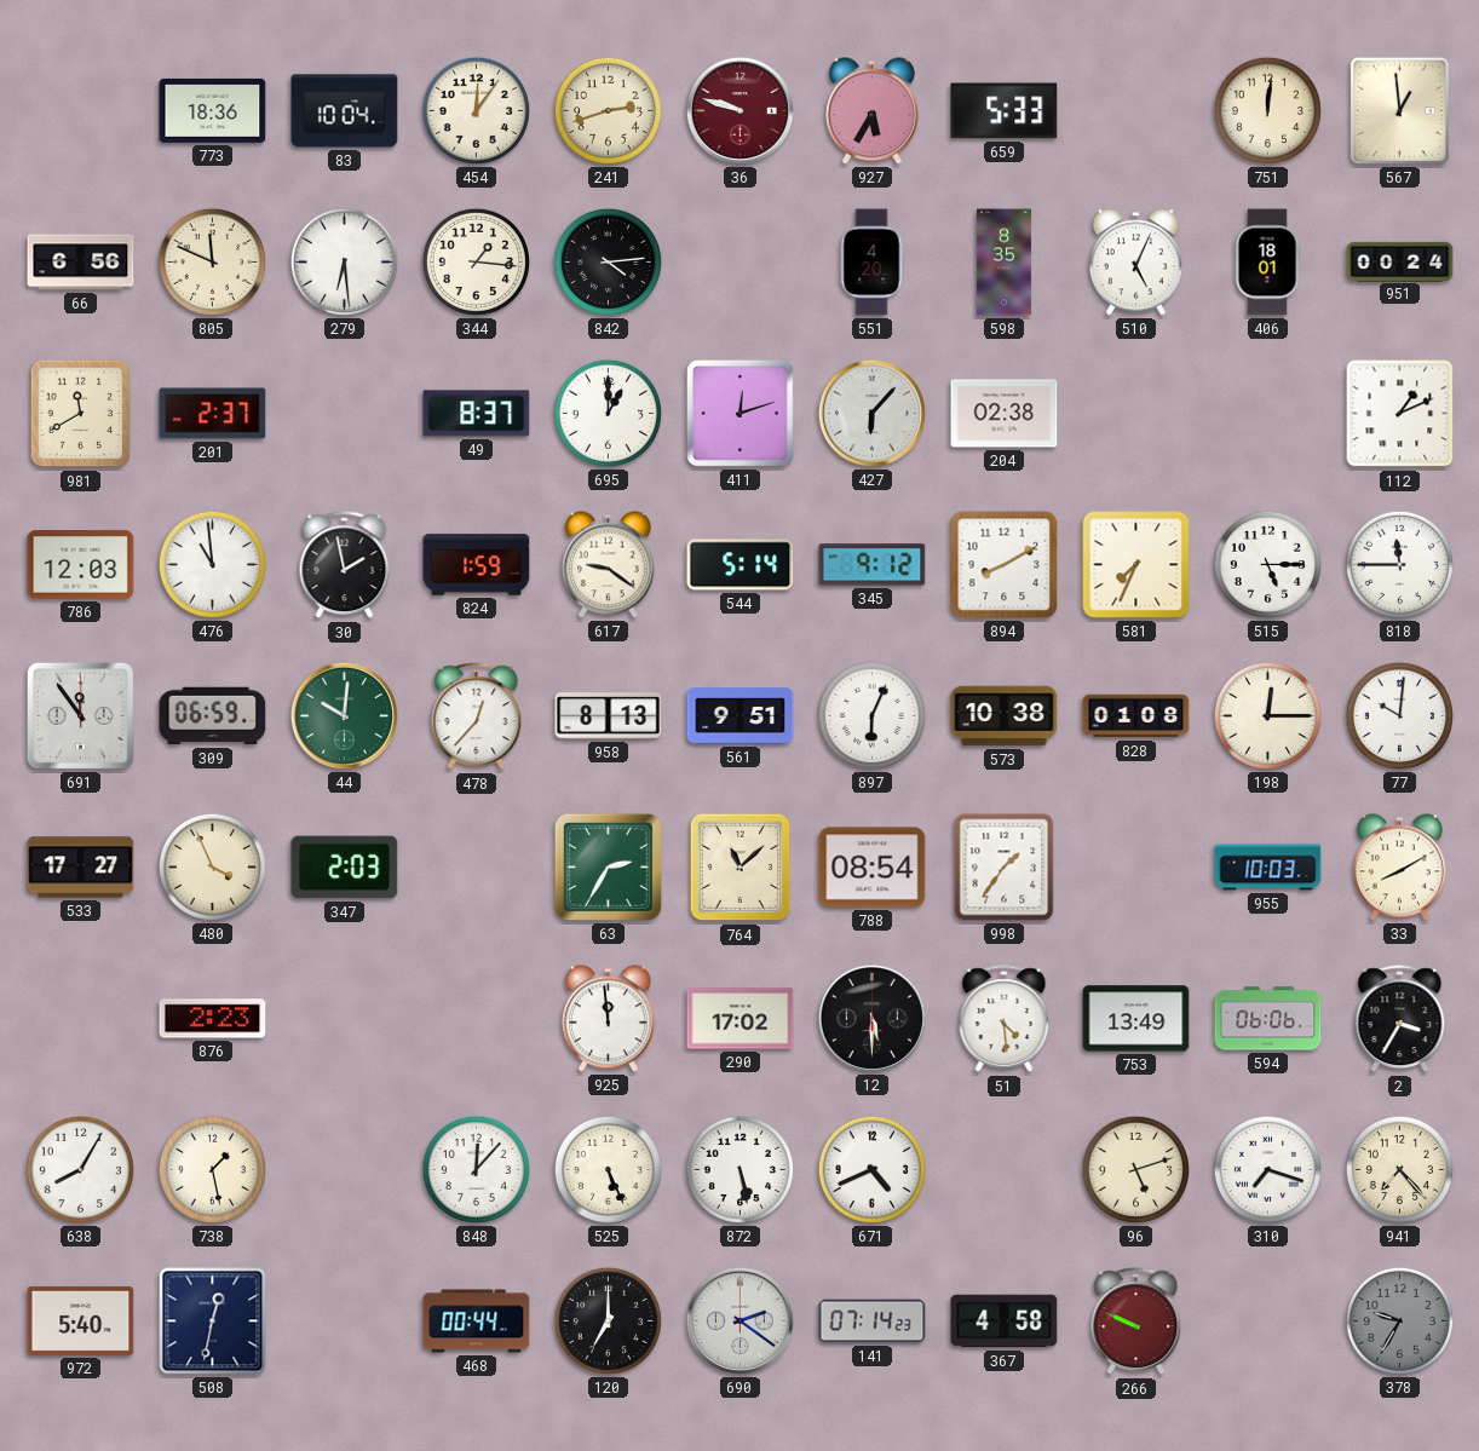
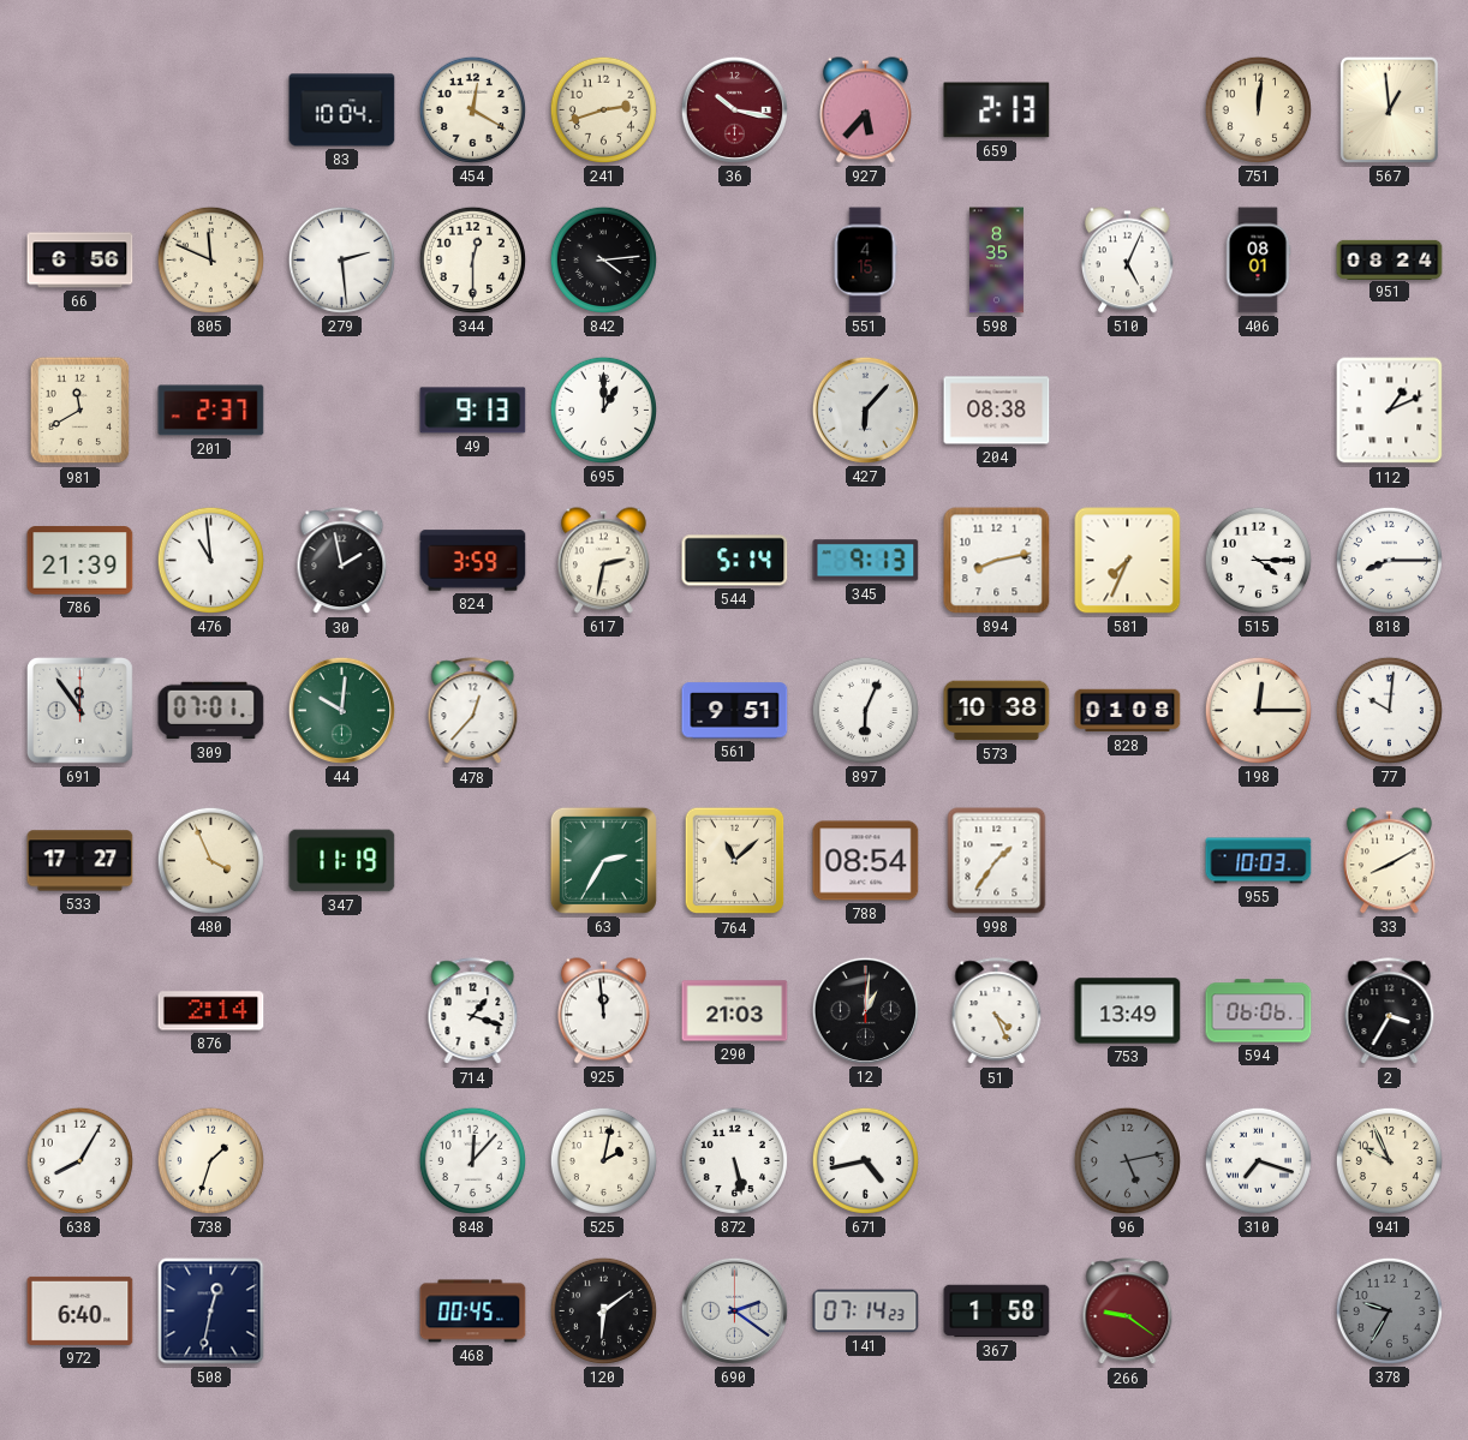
773: 18:36 -> none (213, 110)
454: 12:06 -> 12:20 (472, 109)
36: 9:48 -> 10:17 (734, 109)
927: 5:35 -> 5:37 (865, 110)
659: 5:33 -> 2:13 (997, 110)
279: 6:29 -> 2:29 (341, 259)
344: 1:16 -> 12:30 (472, 259)
551: 4:20 -> 4:15 (865, 261)
406: 18:01 -> 08:01 (1258, 261)
951: 00:24 -> 08:24 (1390, 259)
49: 8:37 -> 9:13 (473, 411)
411: 12:12 -> none (739, 413)
204: 02:38 -> 08:38 (997, 411)
786: 12:03 -> 21:39 (80, 561)
824: 1:59 -> 3:59 (473, 561)
617: 9:21 -> 2:32 (603, 561)
345: 9:12 -> 9:13 (866, 561)
894: 8:10 -> 8:13 (997, 561)
515: 5:15 -> 4:15 (1258, 560)
818: 11:45 -> 8:15 (1389, 560)
309: 06:59 -> 07:01 (211, 711)
958: 8:13 -> none (609, 716)
347: 2:03 -> 11:19 (342, 861)
876: 2:23 -> 2:14 (211, 1011)
714: none -> 1:18 (473, 1011)
290: 17:02 -> 21:03 (735, 1011)
12: 5:30 -> 1:01 (865, 1010)
51: 4:29 -> 4:26 (997, 1011)
738: 1:28 -> 1:33 (210, 1160)
525: 5:26 -> 2:02 (603, 1160)
671: 4:41 -> 4:43 (865, 1160)
96: 5:12 -> 5:13 (1127, 1160)
96 dial: cream -> grey (1127, 1160)
941: 7:23 -> 9:56 (1389, 1160)
972: 5:40 -> 6:40 (80, 1310)
468: 00:44 -> 00:45 (473, 1311)
120: 7:00 -> 6:09 (603, 1310)
367: 4:58 -> 1:58 (997, 1311)
266: 9:49 -> 9:21 (1128, 1311)
